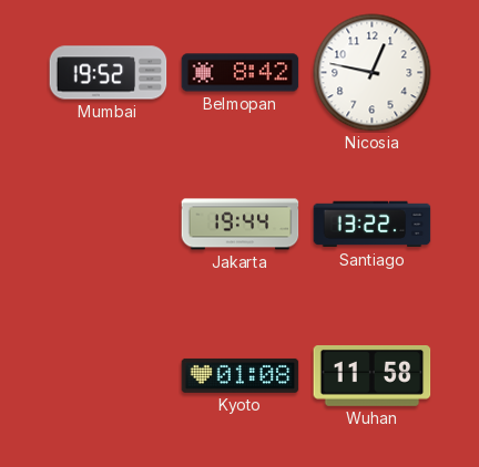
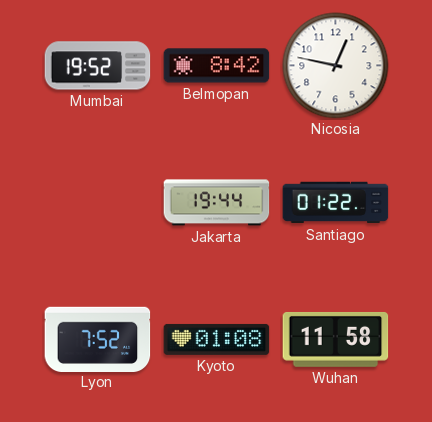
Santiago: 13:22 -> 01:22 (336, 203)
Lyon: none -> 7:52 (98, 339)
